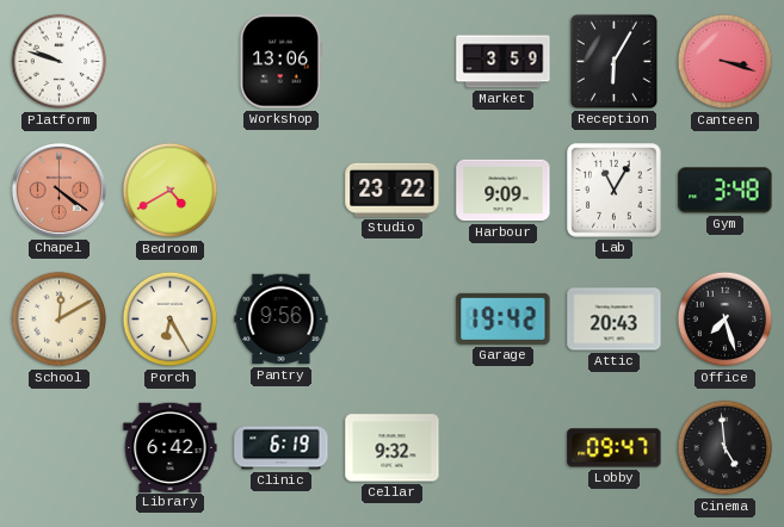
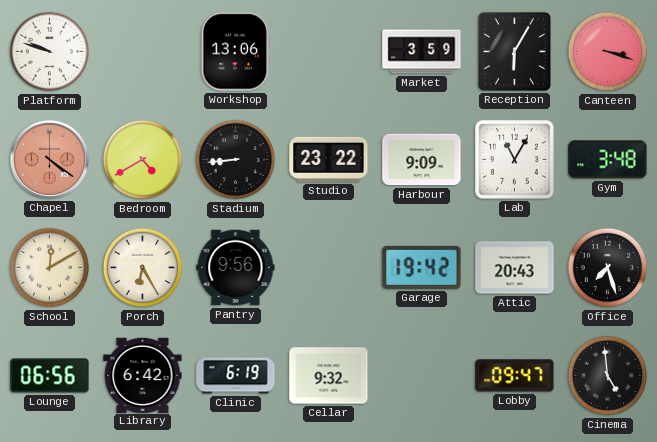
Stadium: none -> 8:44 (236, 160)
Lounge: none -> 06:56 (50, 376)
